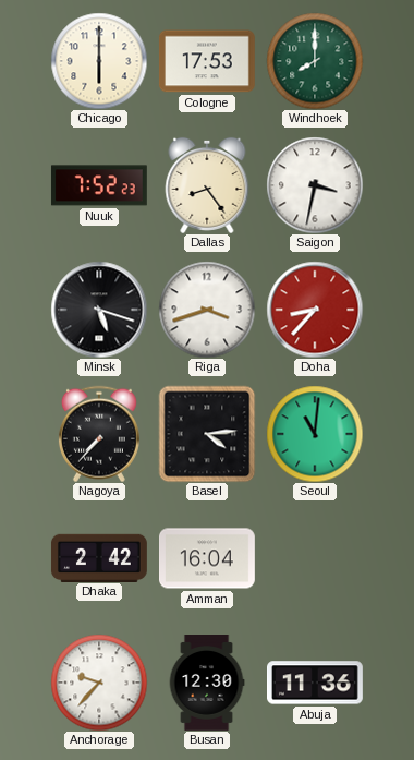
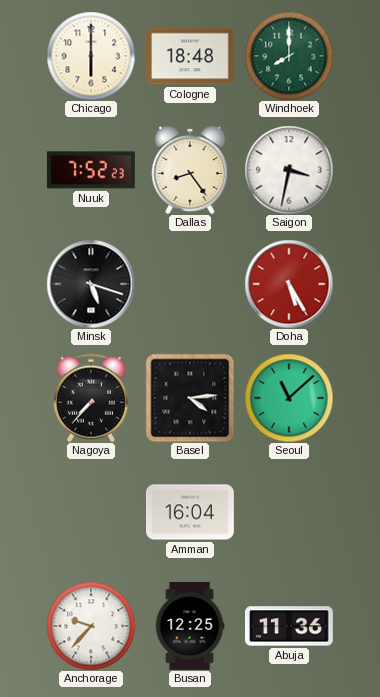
Cologne: 17:53 -> 18:48 (190, 56)
Riga: 3:42 -> none (207, 310)
Doha: 8:37 -> 5:25 (289, 284)
Seoul: 11:01 -> 11:08 (289, 398)
Dhaka: 2:42 -> none (99, 557)
Busan: 12:30 -> 12:25 (190, 627)
